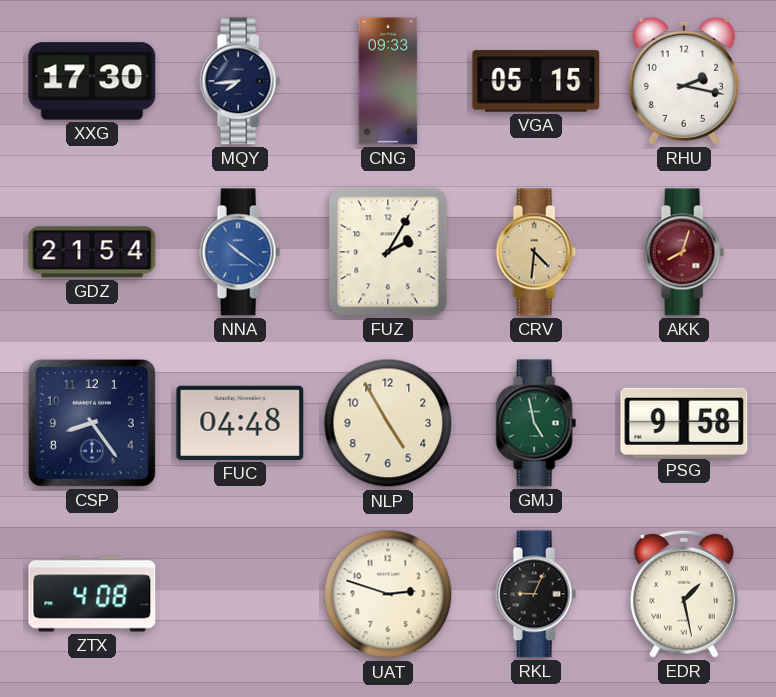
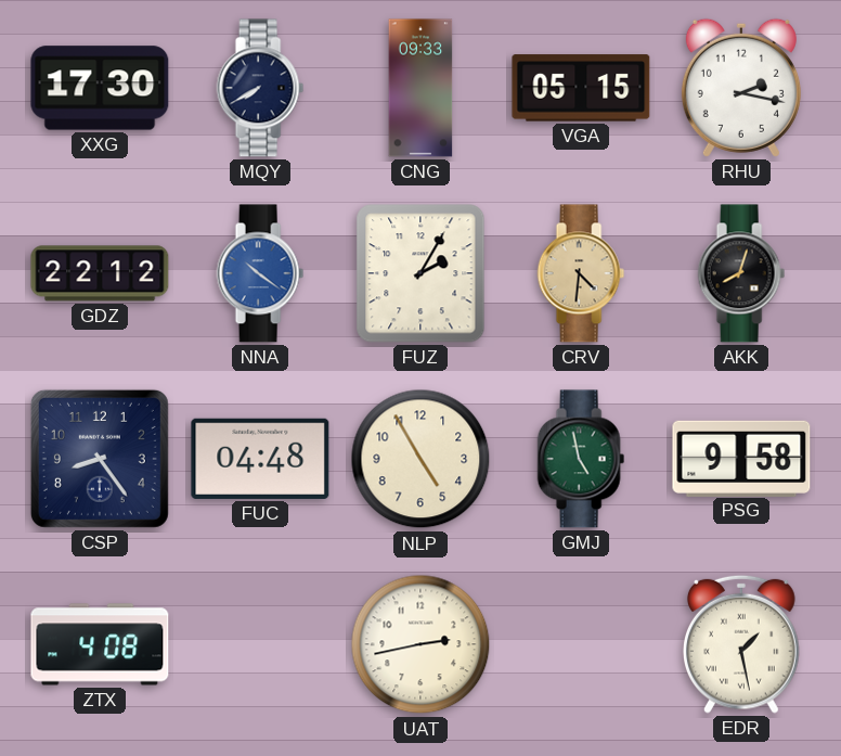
MQY: 7:44 -> 7:40 (260, 88)
GDZ: 21:54 -> 22:12 (100, 273)
AKK dial: burgundy -> black (741, 273)
UAT: 2:48 -> 2:43 (420, 644)
RKL: 9:04 -> none (536, 594)
